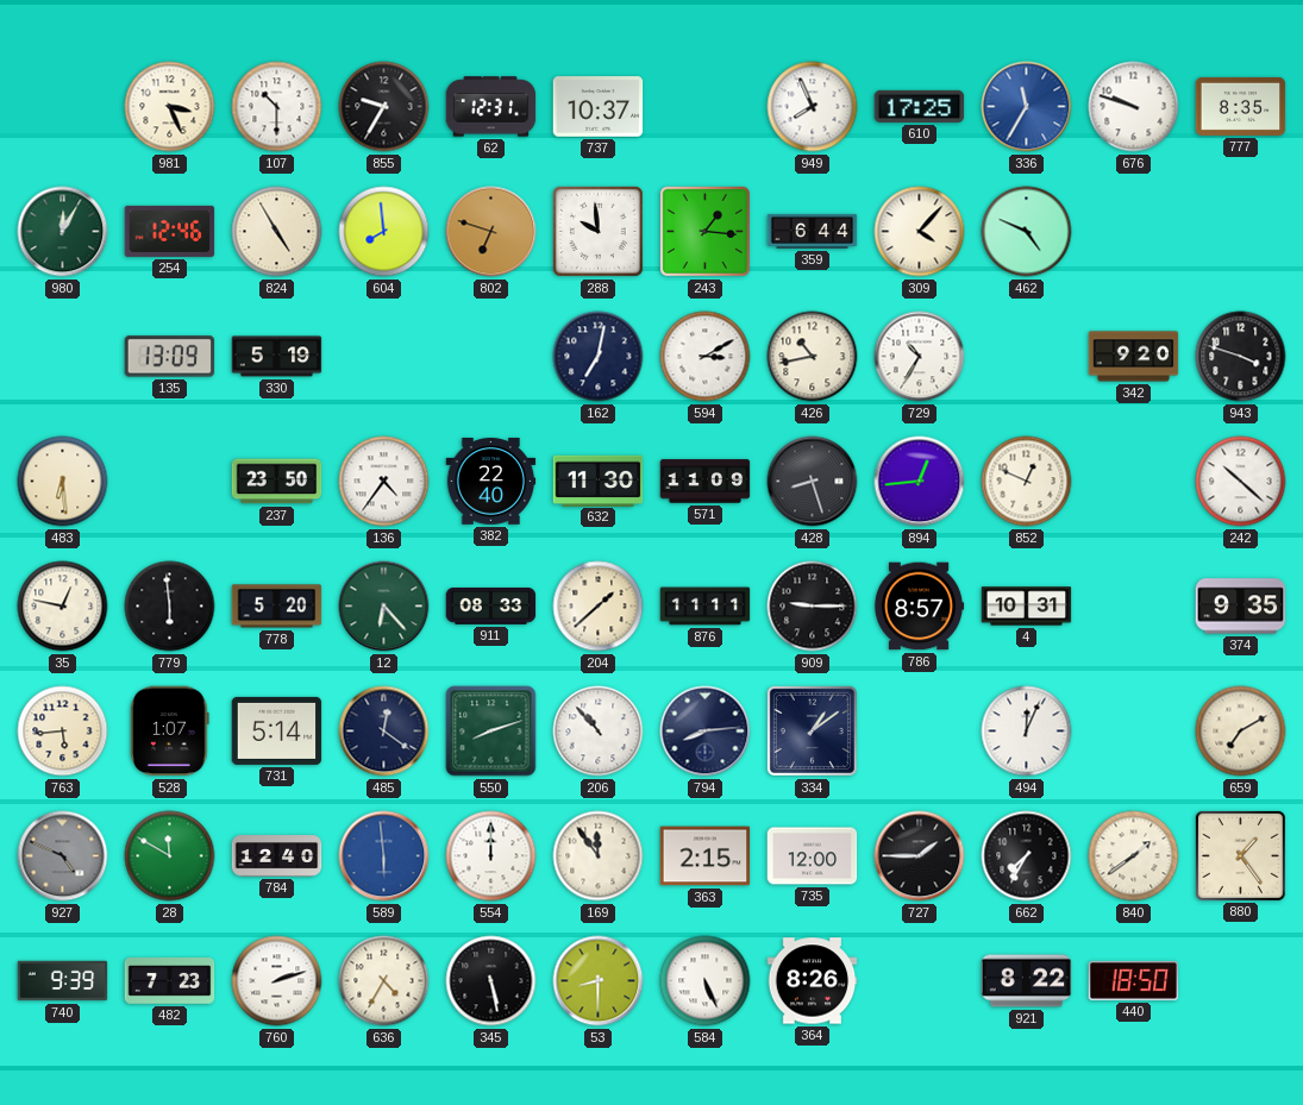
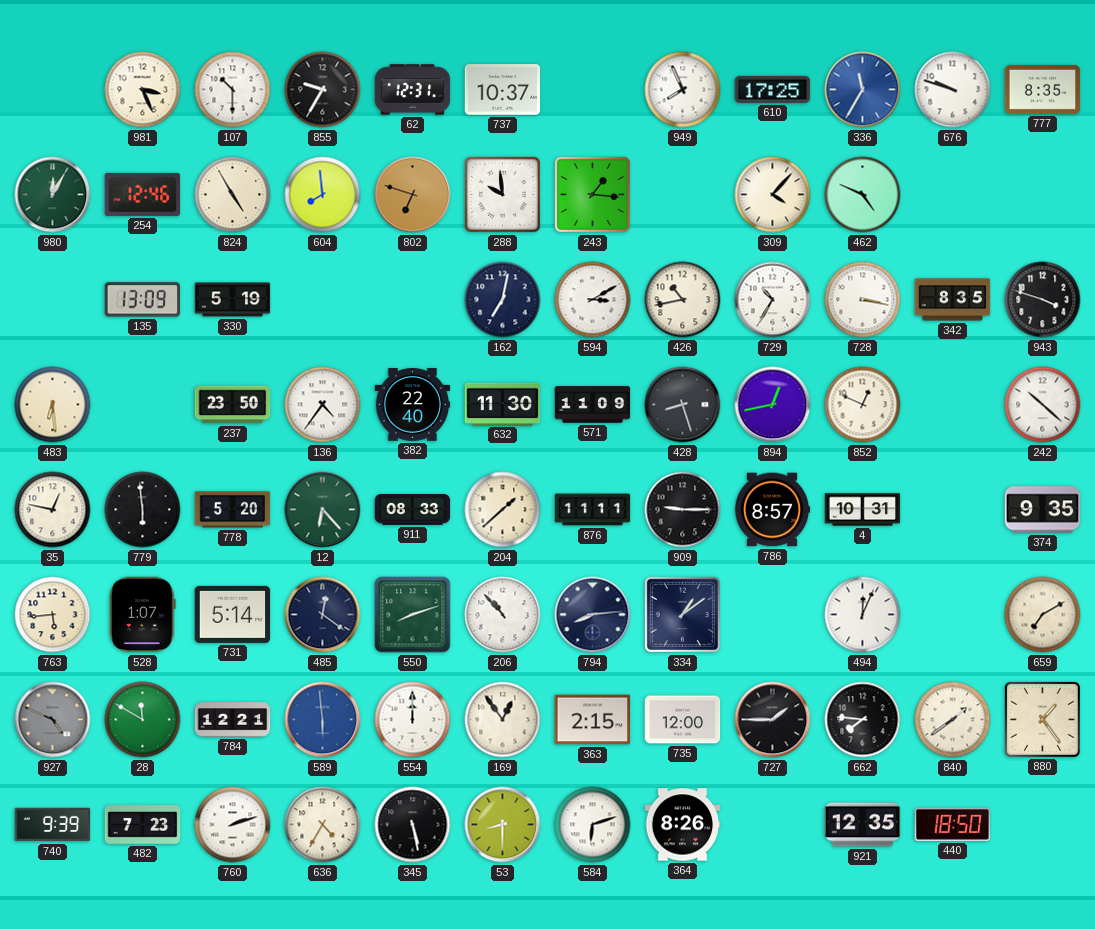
359: 6:44 -> none (813, 231)
728: none -> 3:17 (863, 300)
342: 9:20 -> 8:35 (953, 300)
894: 12:44 -> 12:43 (773, 405)
784: 12:40 -> 12:21 (233, 720)
169: 11:54 -> 12:54 (503, 720)
662: 7:35 -> 7:46 (863, 720)
584: 5:26 -> 6:12 (593, 825)
921: 8:22 -> 12:35 (863, 825)
